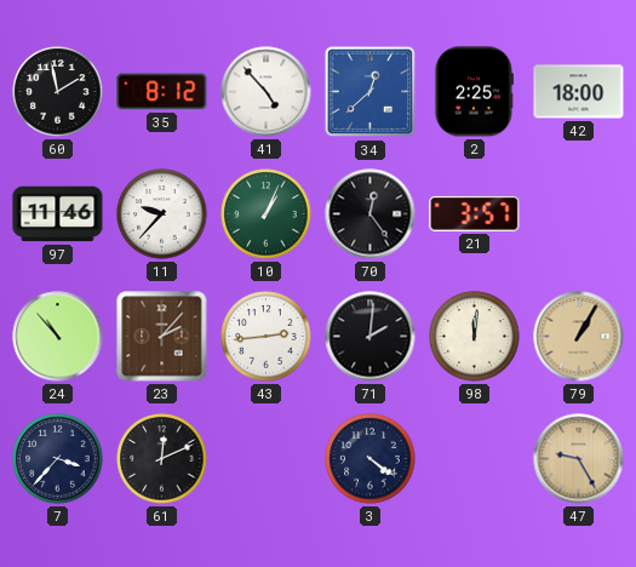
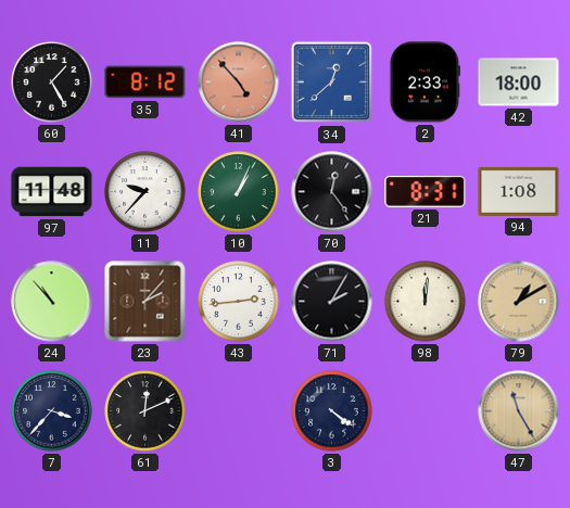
60: 1:58 -> 1:25 (52, 82)
41 dial: white -> salmon (239, 82)
2: 2:25 -> 2:33 (425, 82)
97: 11:46 -> 11:48 (52, 192)
21: 3:57 -> 8:31 (426, 191)
94: none -> 1:08 (519, 191)
71: 2:01 -> 2:05 (332, 302)
79: 1:05 -> 1:10 (519, 302)
47: 9:25 -> 11:25 (519, 411)
